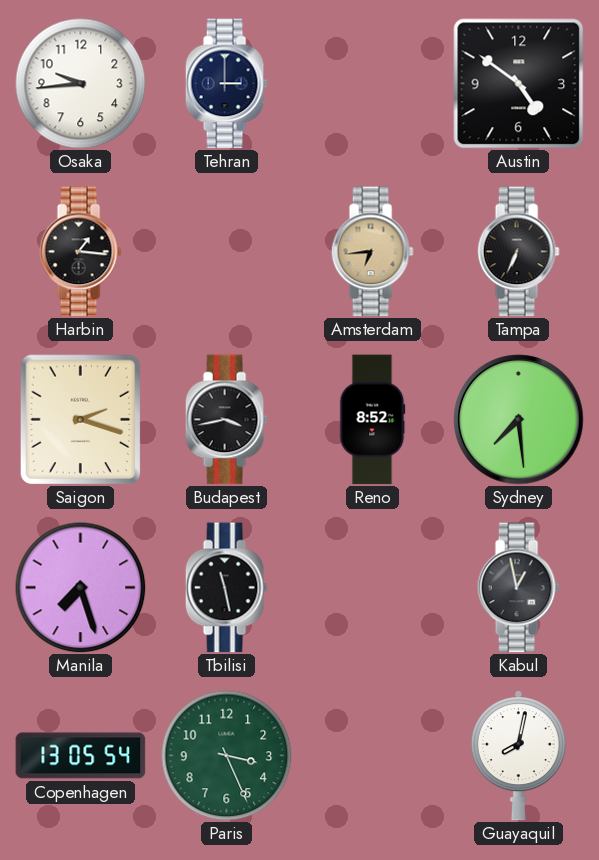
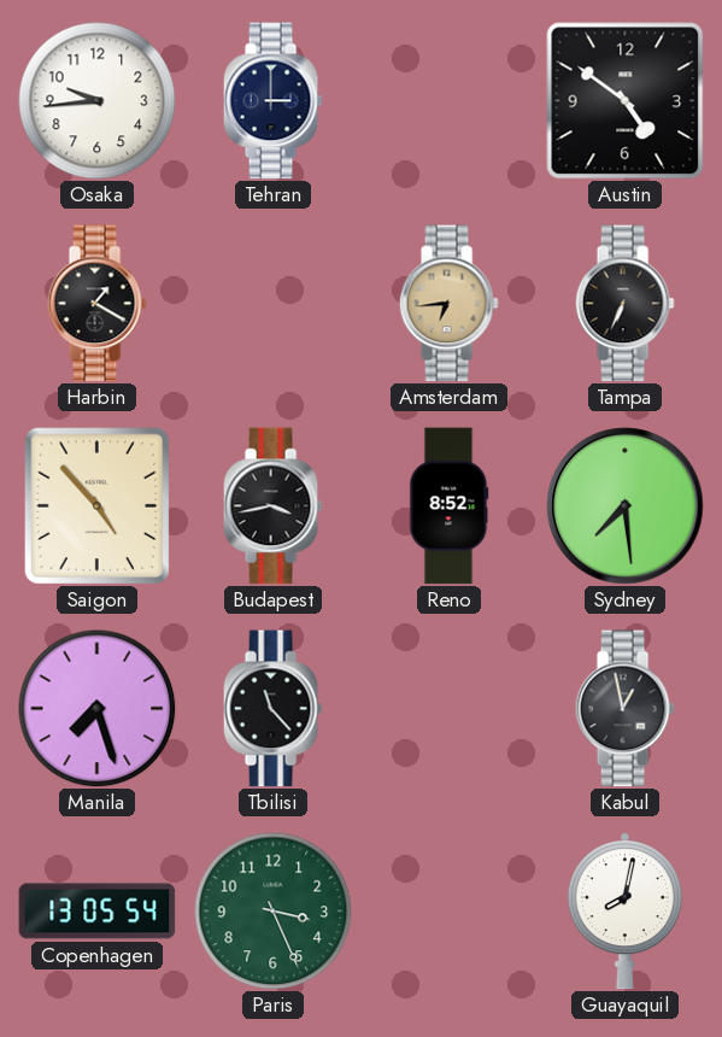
Harbin: 1:16 -> 1:20 (96, 304)
Saigon: 2:18 -> 4:53 (96, 505)
Tbilisi: 11:28 -> 11:23 (272, 709)
